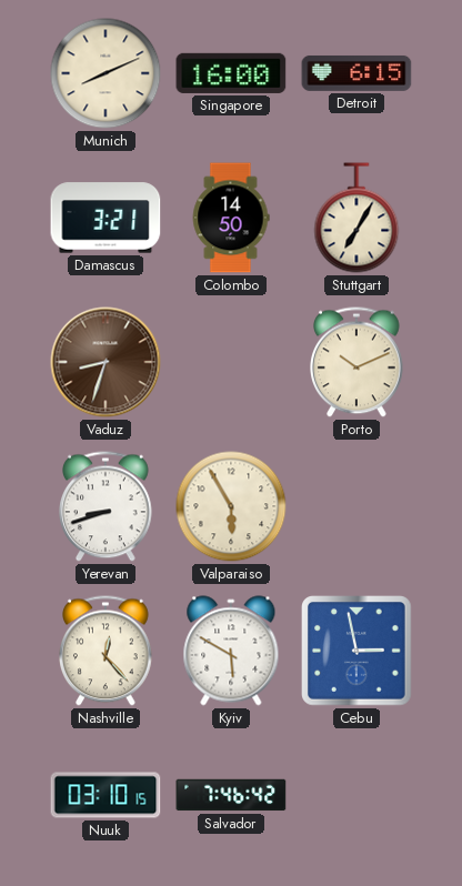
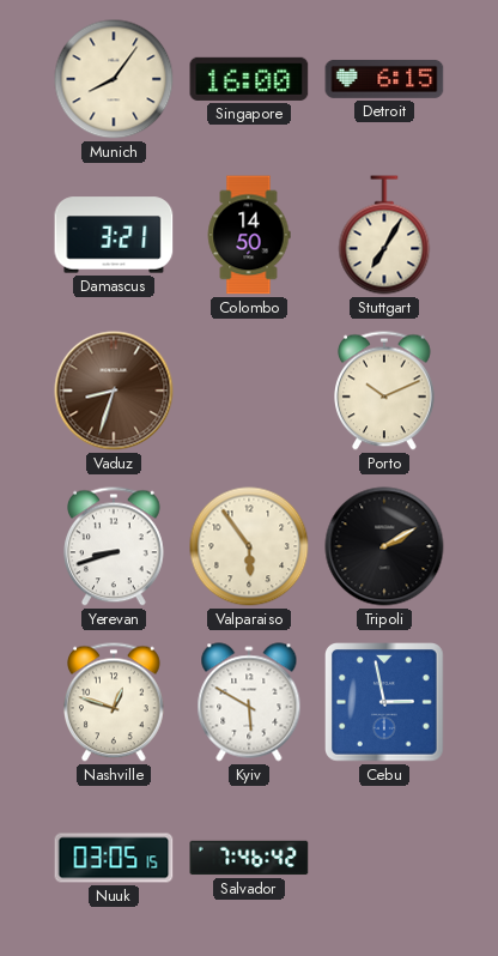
Munich: 8:11 -> 8:06 (114, 79)
Valparaiso: 5:55 -> 5:54 (249, 546)
Tripoli: none -> 2:10 (384, 546)
Nashville: 12:23 -> 12:48 (115, 702)
Nuuk: 03:10 -> 03:05 (114, 858)
